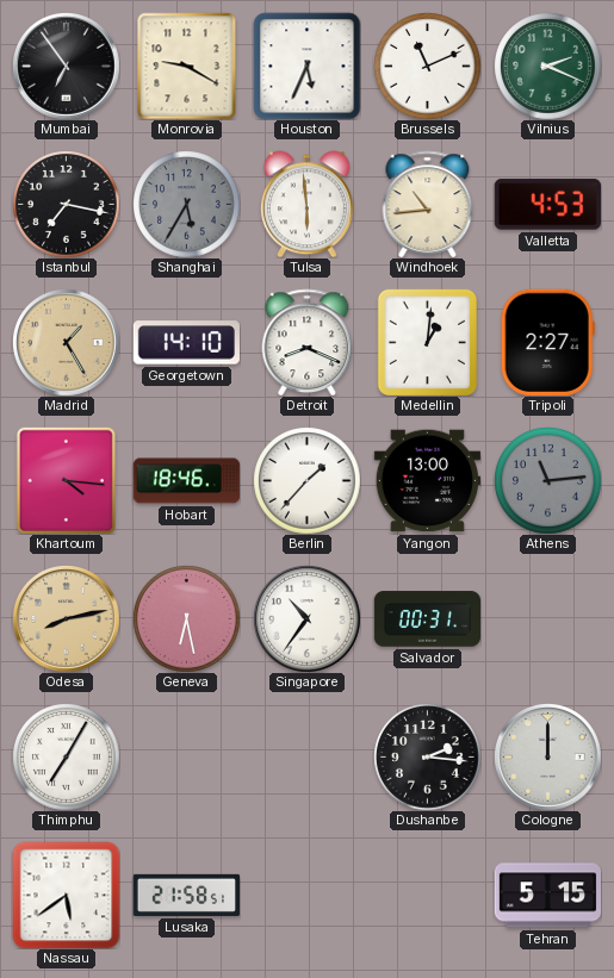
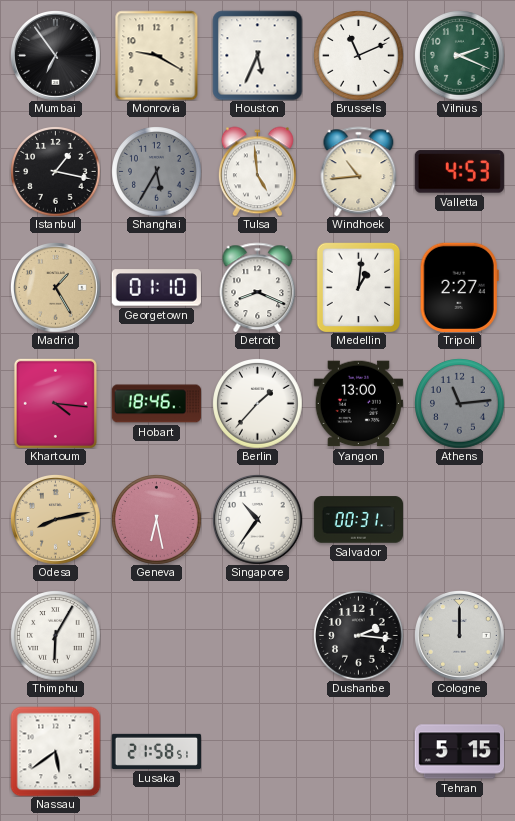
Istanbul: 7:17 -> 1:17 (55, 171)
Tulsa: 5:59 -> 4:59 (257, 171)
Georgetown: 14:10 -> 01:10 (156, 288)
Thimphu: 7:05 -> 6:05 (55, 635)
